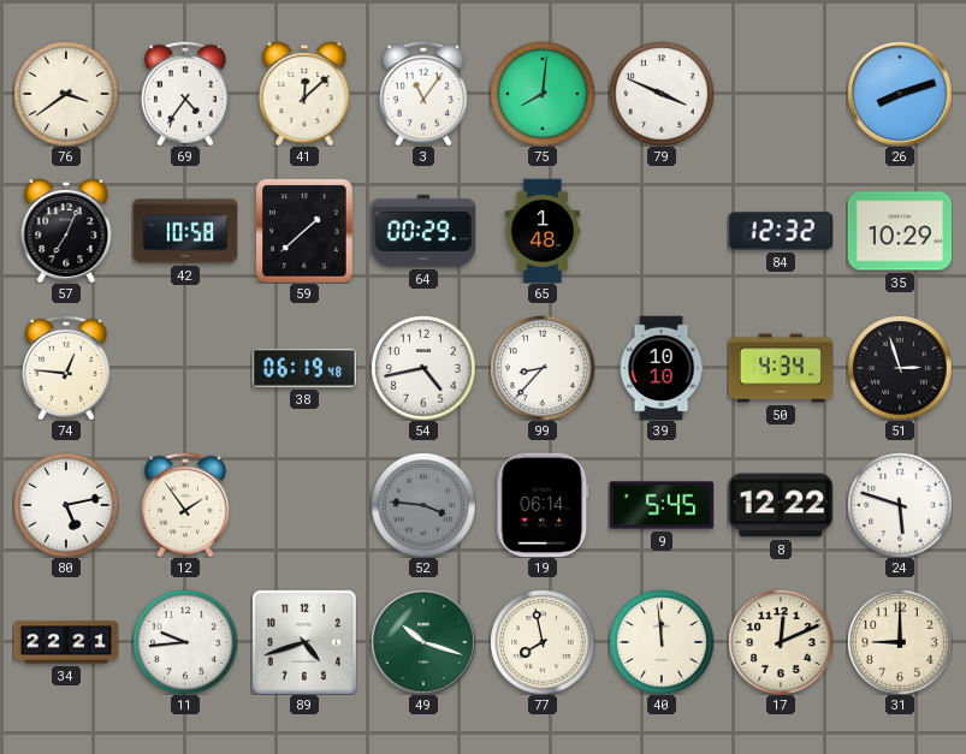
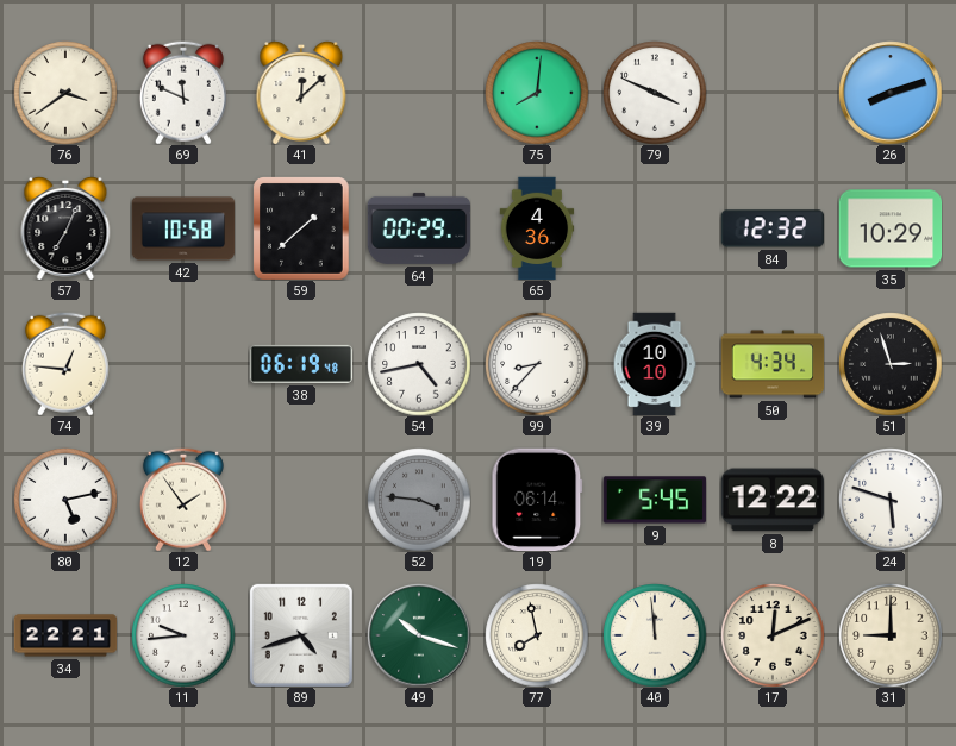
69: 4:36 -> 11:49 (183, 93)
3: 11:06 -> none (423, 94)
65: 1:48 -> 4:36 (537, 228)
